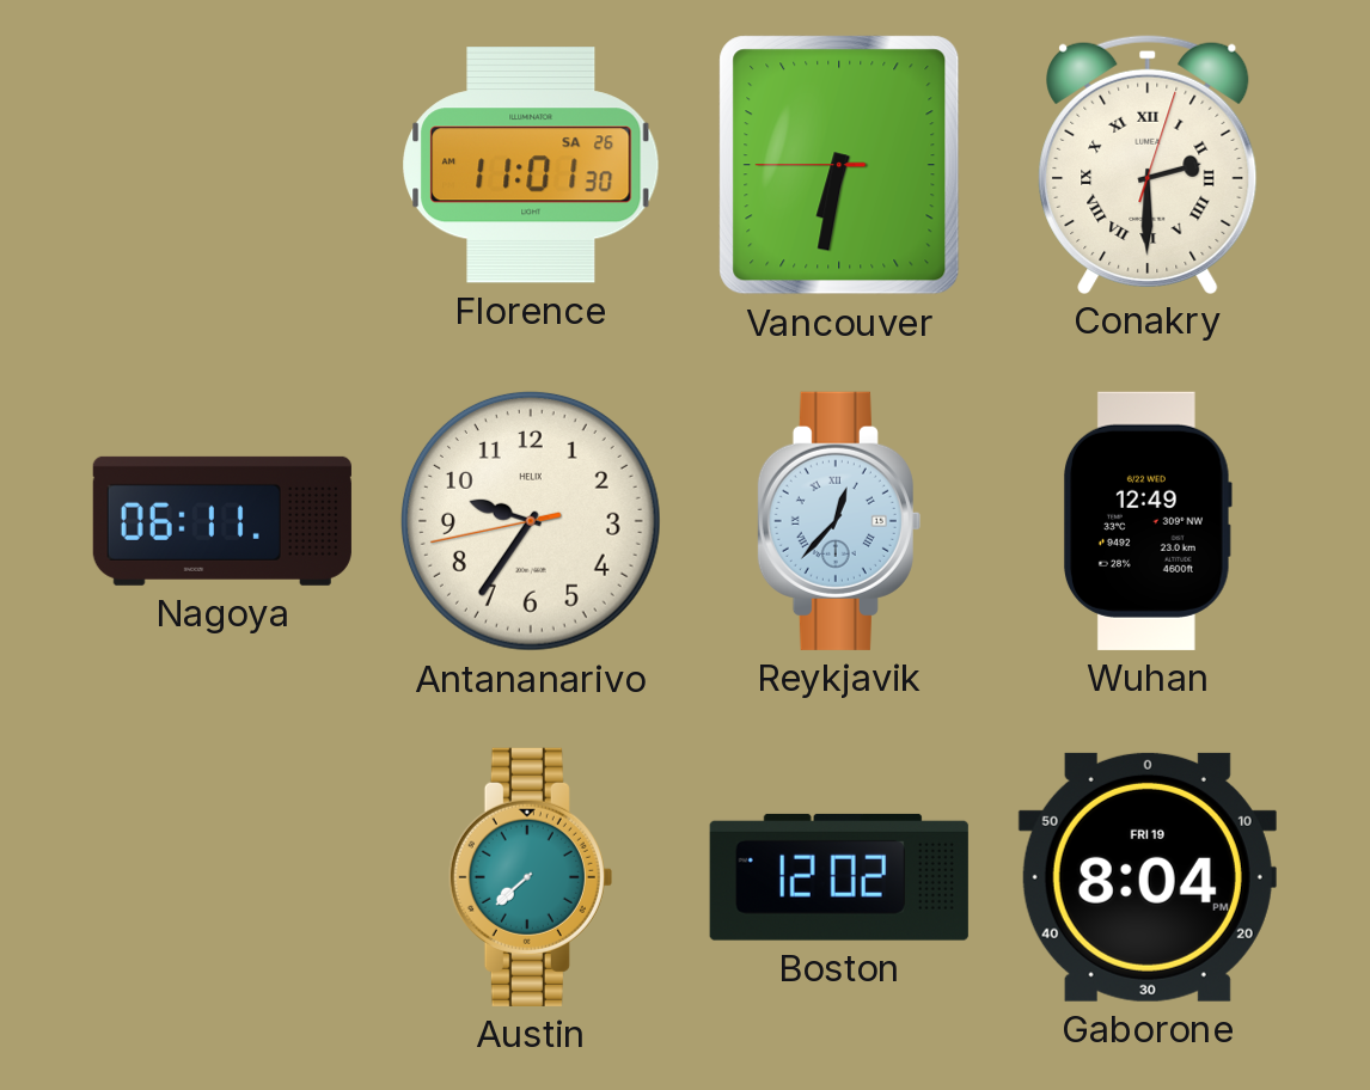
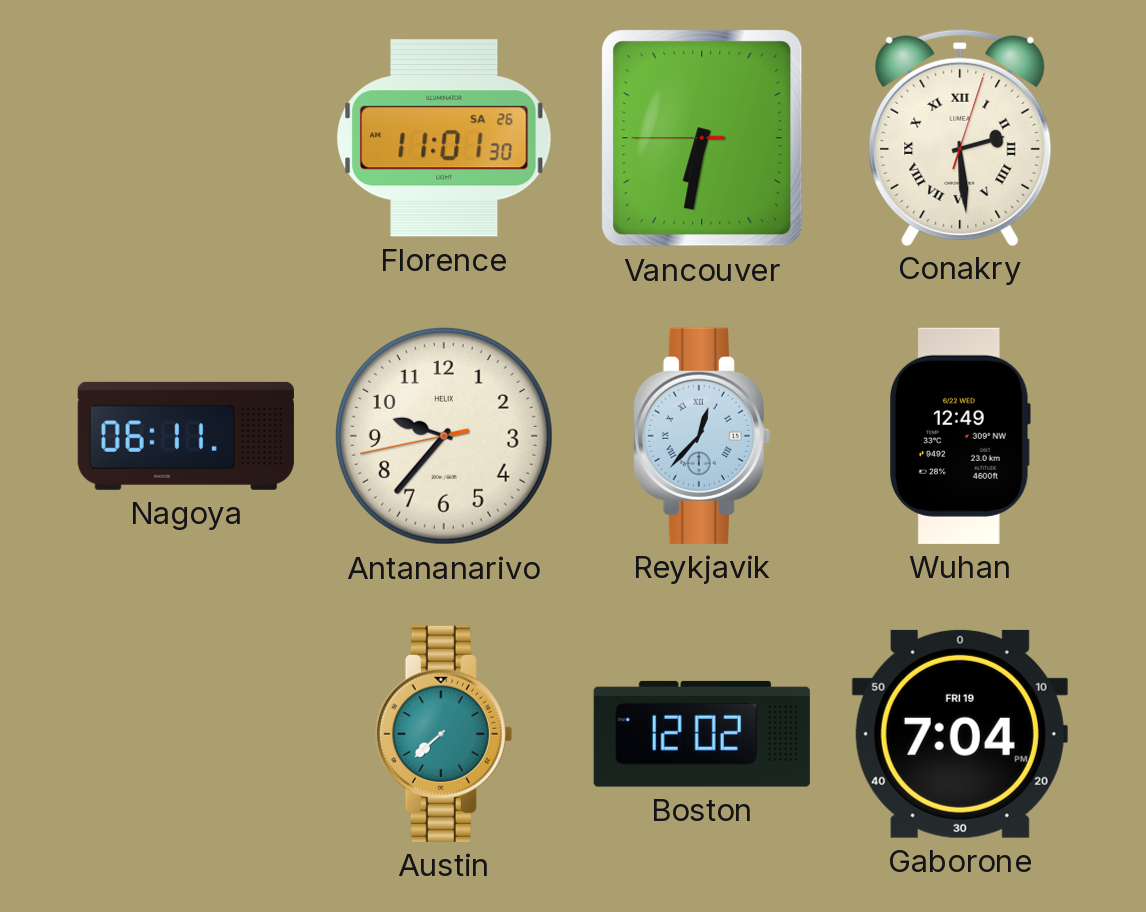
Conakry: 2:30 -> 2:29 (960, 137)
Antananarivo: 9:35 -> 9:36 (444, 436)
Gaborone: 8:04 -> 7:04 (960, 734)
